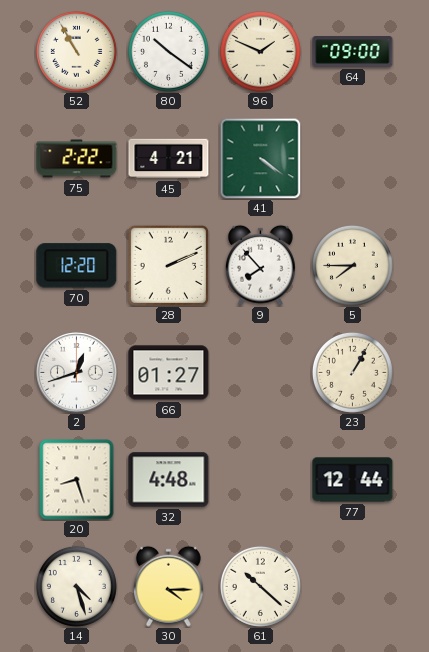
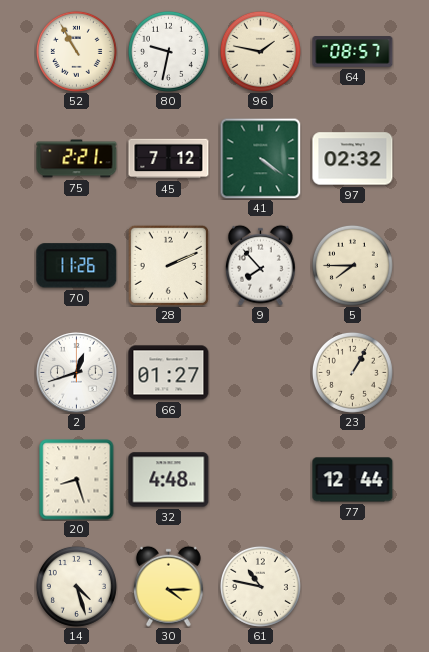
80: 10:21 -> 9:32 (168, 51)
96: 1:49 -> 1:47 (260, 51)
64: 09:00 -> 08:57 (353, 52)
75: 2:22 -> 2:21 (77, 159)
45: 4:21 -> 7:12 (169, 159)
97: none -> 02:32 (353, 159)
70: 12:20 -> 11:26 (77, 266)
61: 10:22 -> 10:47 (260, 586)
